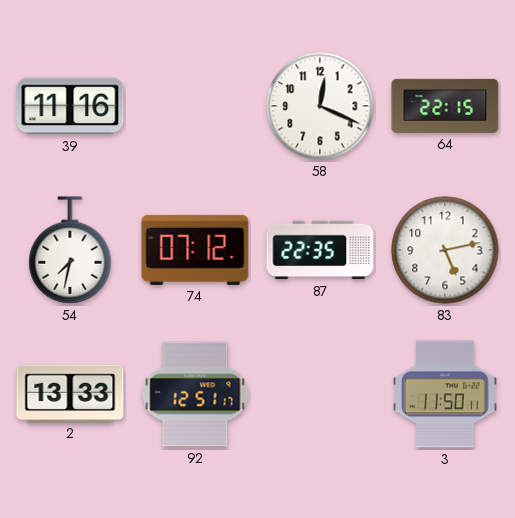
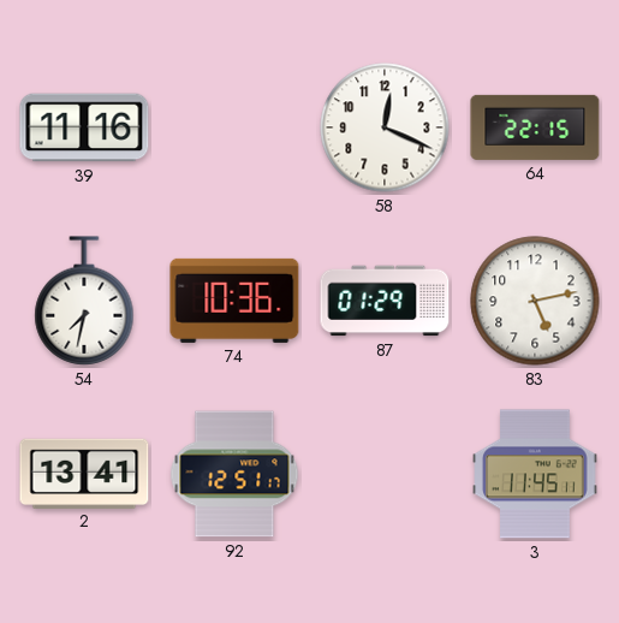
74: 07:12 -> 10:36 (234, 301)
87: 22:35 -> 01:29 (385, 301)
2: 13:33 -> 13:41 (84, 473)
3: 11:50 -> 11:45 (535, 474)
